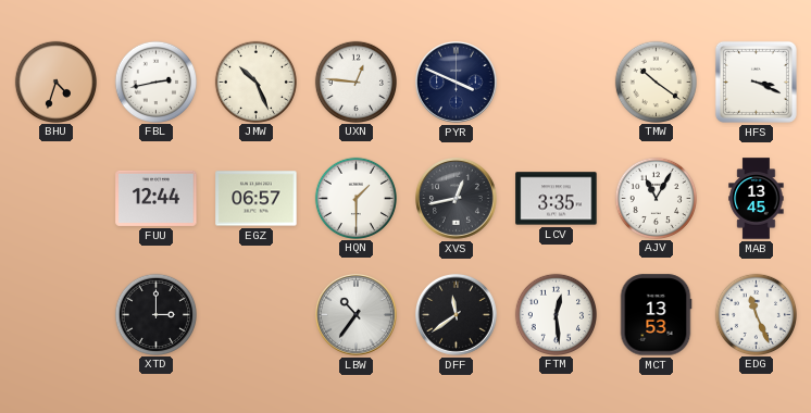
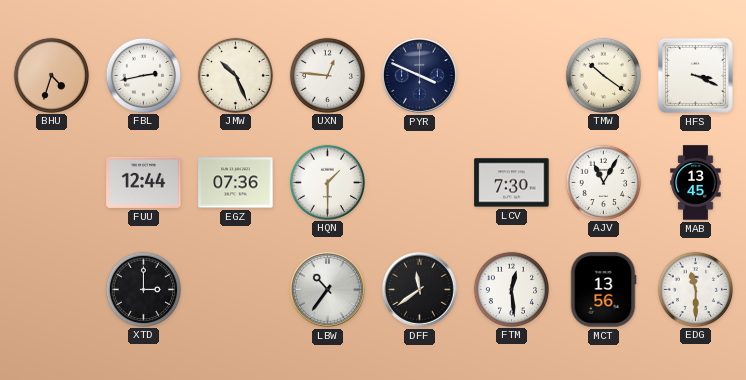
EGZ: 06:57 -> 07:36 (236, 183)
XVS: 12:43 -> none (457, 199)
LCV: 3:35 -> 7:30 (512, 183)
MCT: 13:53 -> 13:56 (603, 290)
EDG: 11:26 -> 11:30 (695, 289)
